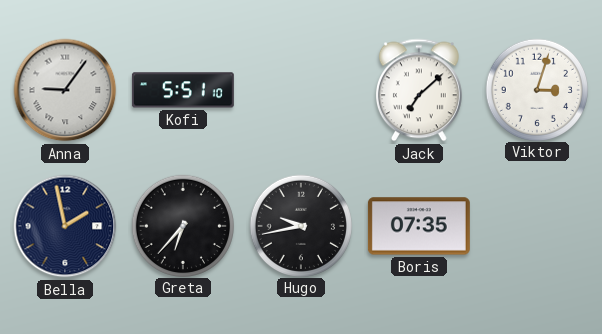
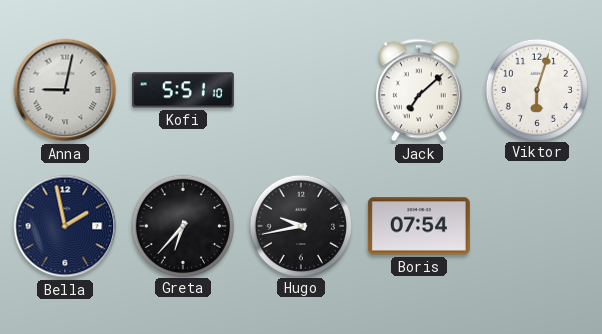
Anna: 9:06 -> 9:02 (65, 90)
Viktor: 3:03 -> 6:03 (536, 89)
Boris: 07:35 -> 07:54 (419, 226)
